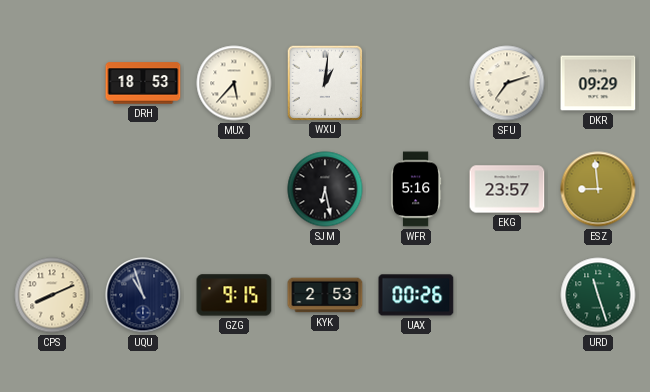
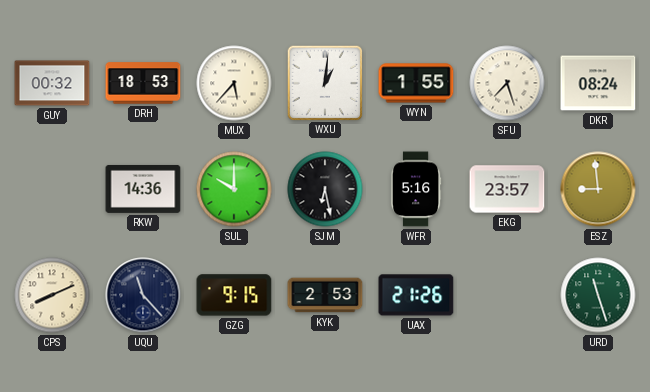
GUY: none -> 00:32 (52, 83)
WYN: none -> 1:55 (416, 83)
SFU: 7:12 -> 7:27 (507, 83)
DKR: 09:29 -> 08:24 (598, 83)
RKW: none -> 14:36 (143, 189)
SUL: none -> 10:00 (234, 189)
UQU: 10:57 -> 11:23 (143, 295)
UAX: 00:26 -> 21:26 (416, 295)
